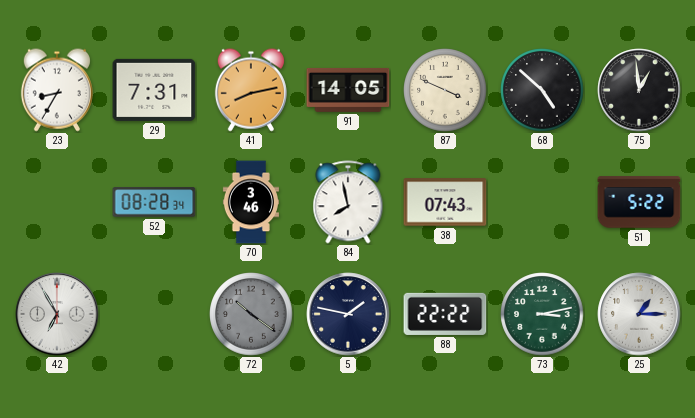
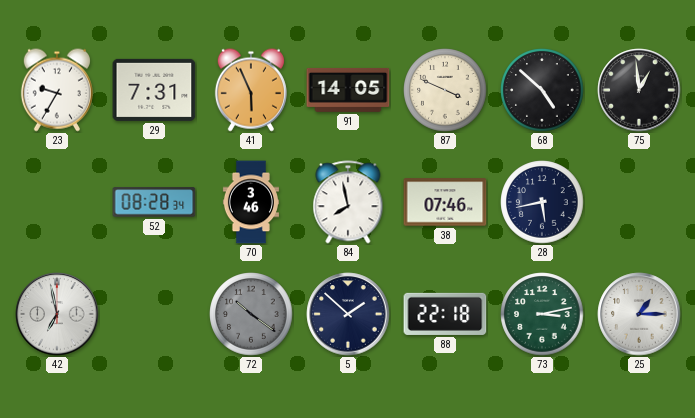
23: 8:35 -> 9:35 (57, 90)
41: 8:13 -> 5:56 (251, 90)
38: 07:43 -> 07:46 (445, 202)
28: none -> 5:43 (542, 202)
51: 5:22 -> none (639, 202)
42: 6:55 -> 6:58 (57, 314)
5: 1:47 -> 1:52 (348, 314)
88: 22:22 -> 22:18 (445, 314)
